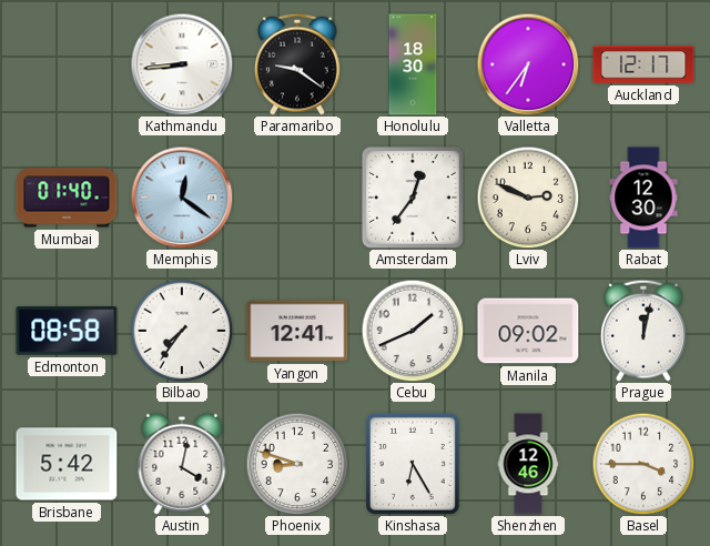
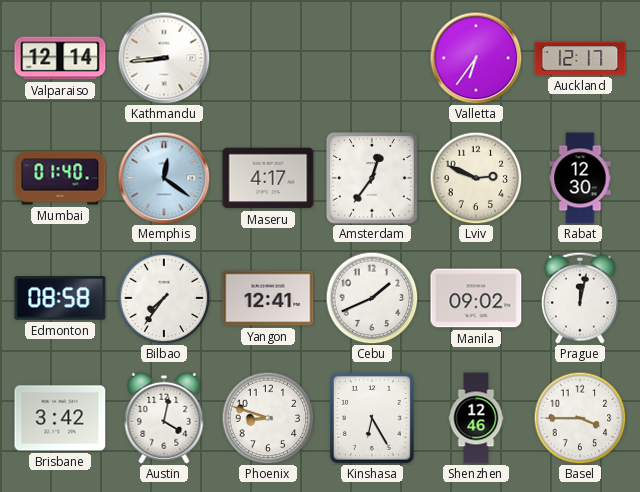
Valparaiso: none -> 12:14 (60, 58)
Paramaribo: 9:21 -> none (298, 64)
Honolulu: 18:30 -> none (413, 64)
Maseru: none -> 4:17 (268, 178)
Brisbane: 5:42 -> 3:42 (60, 418)
